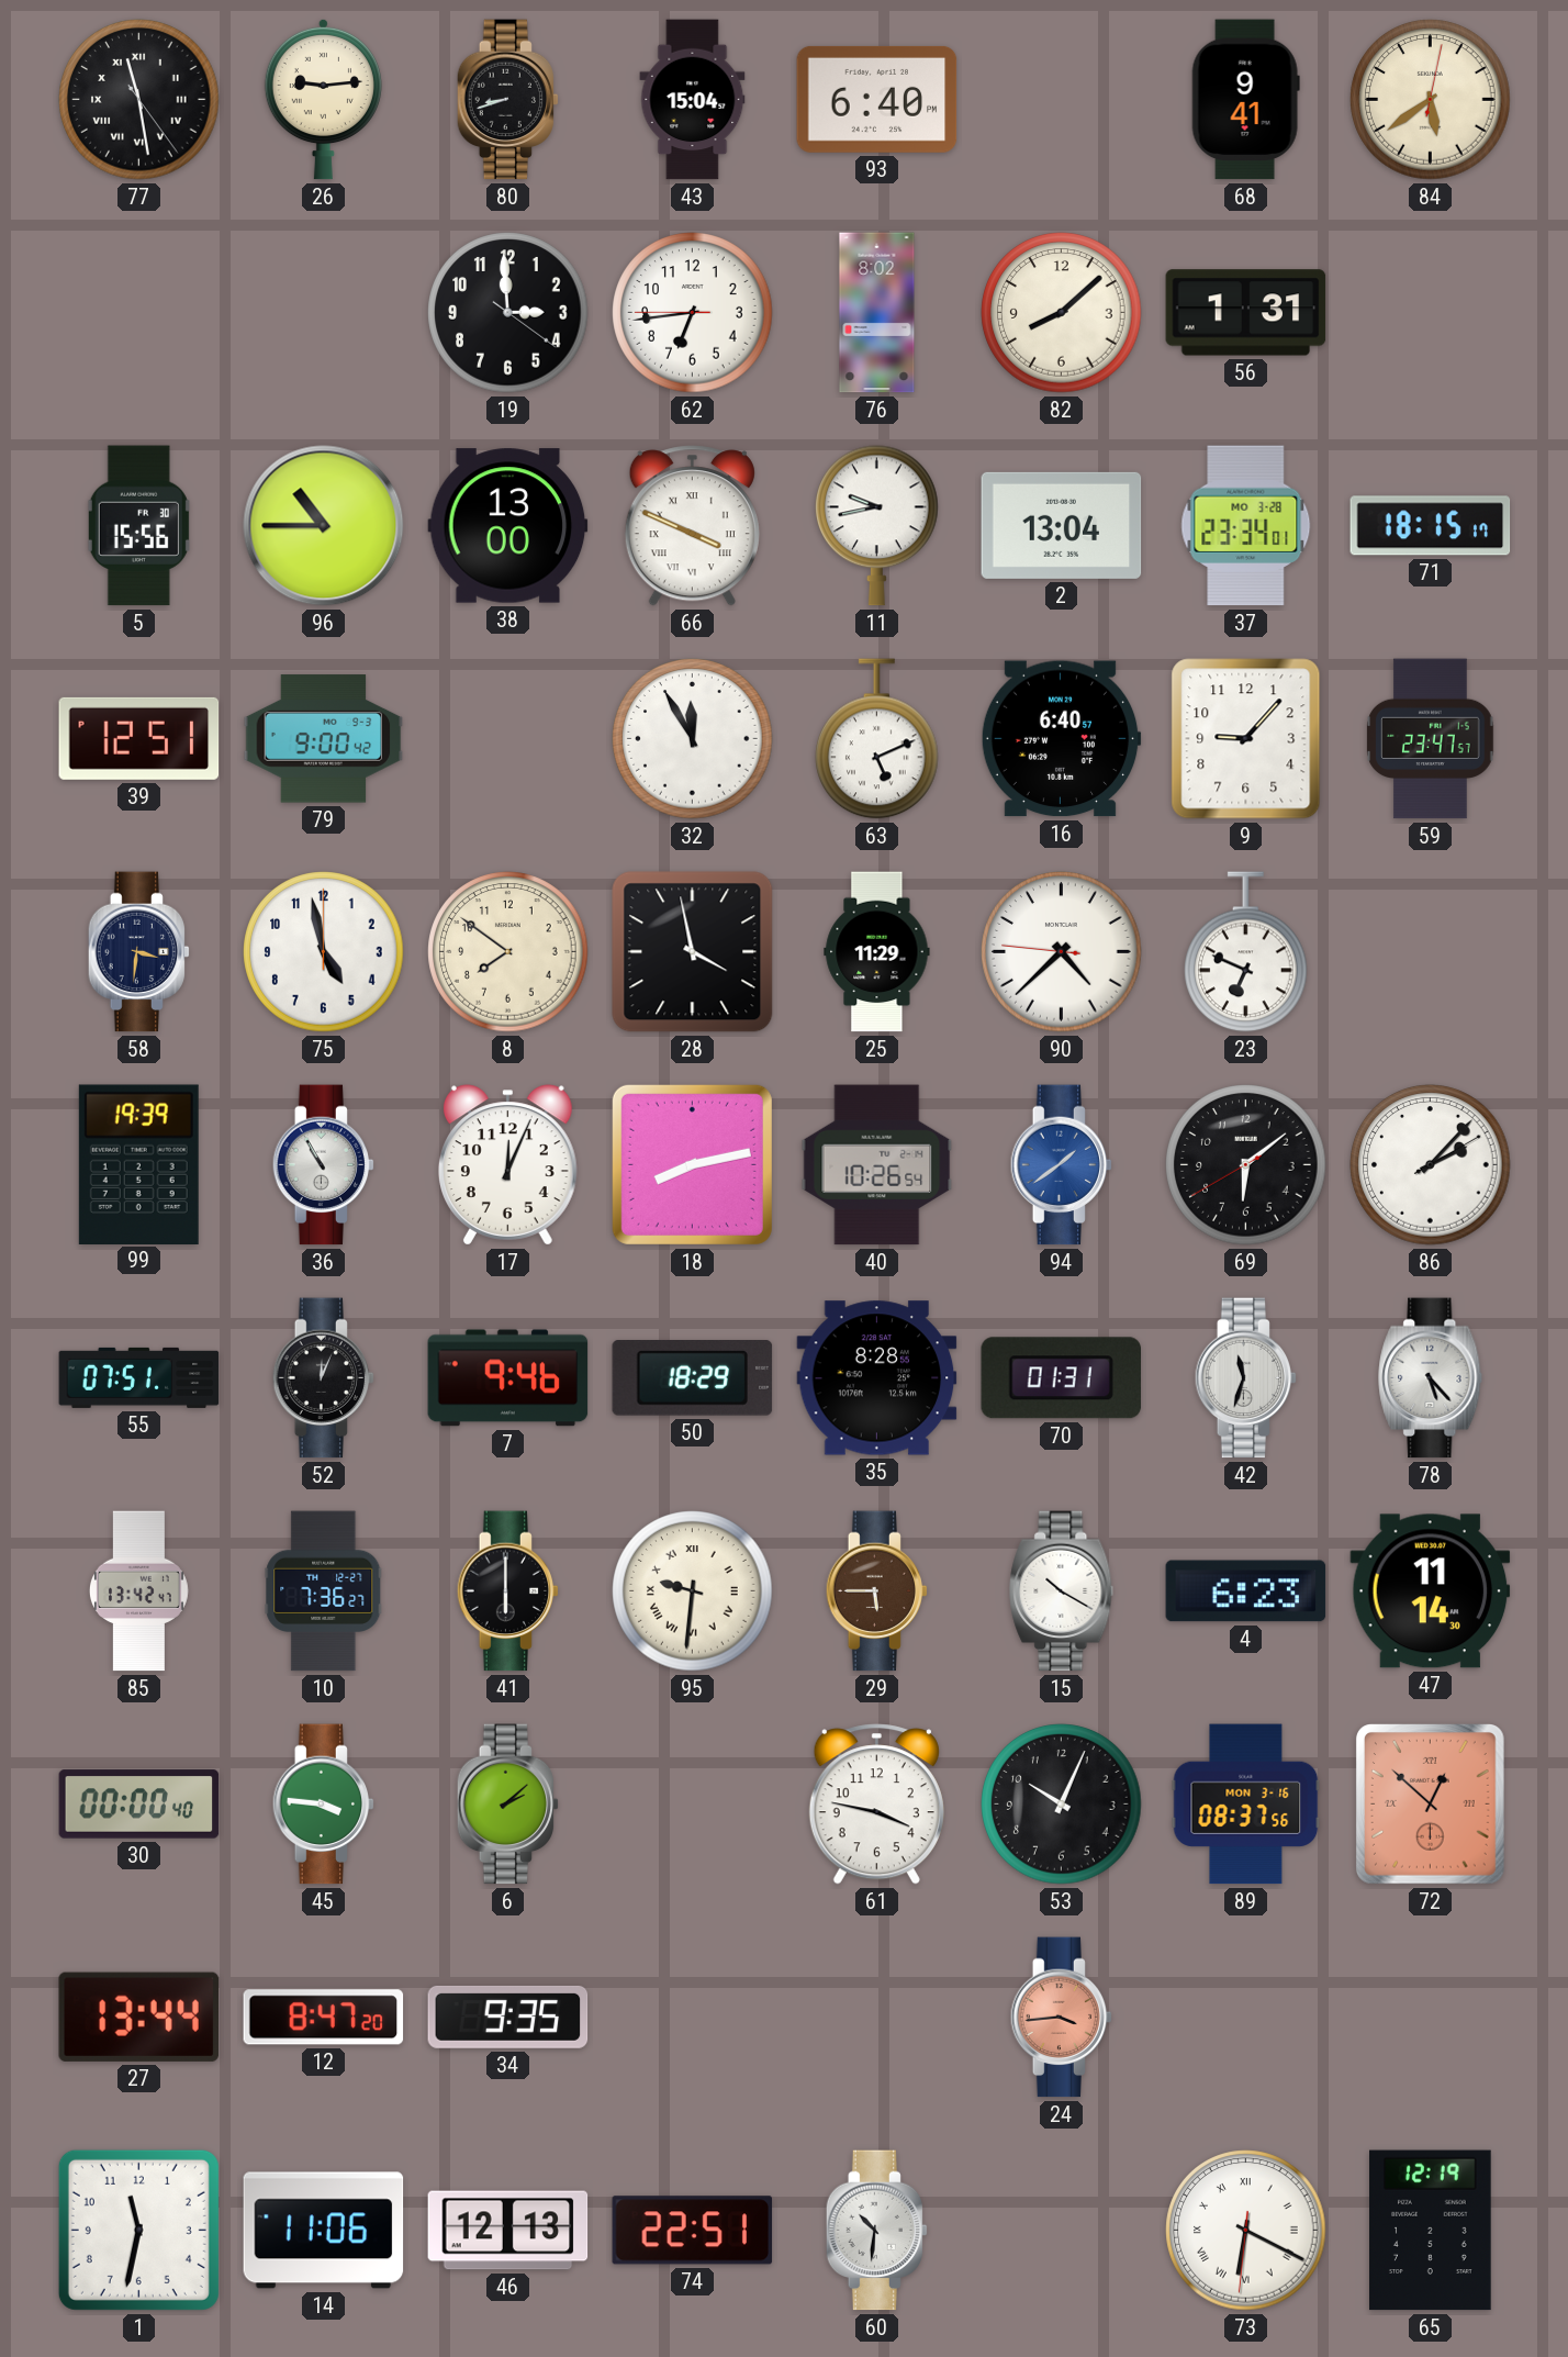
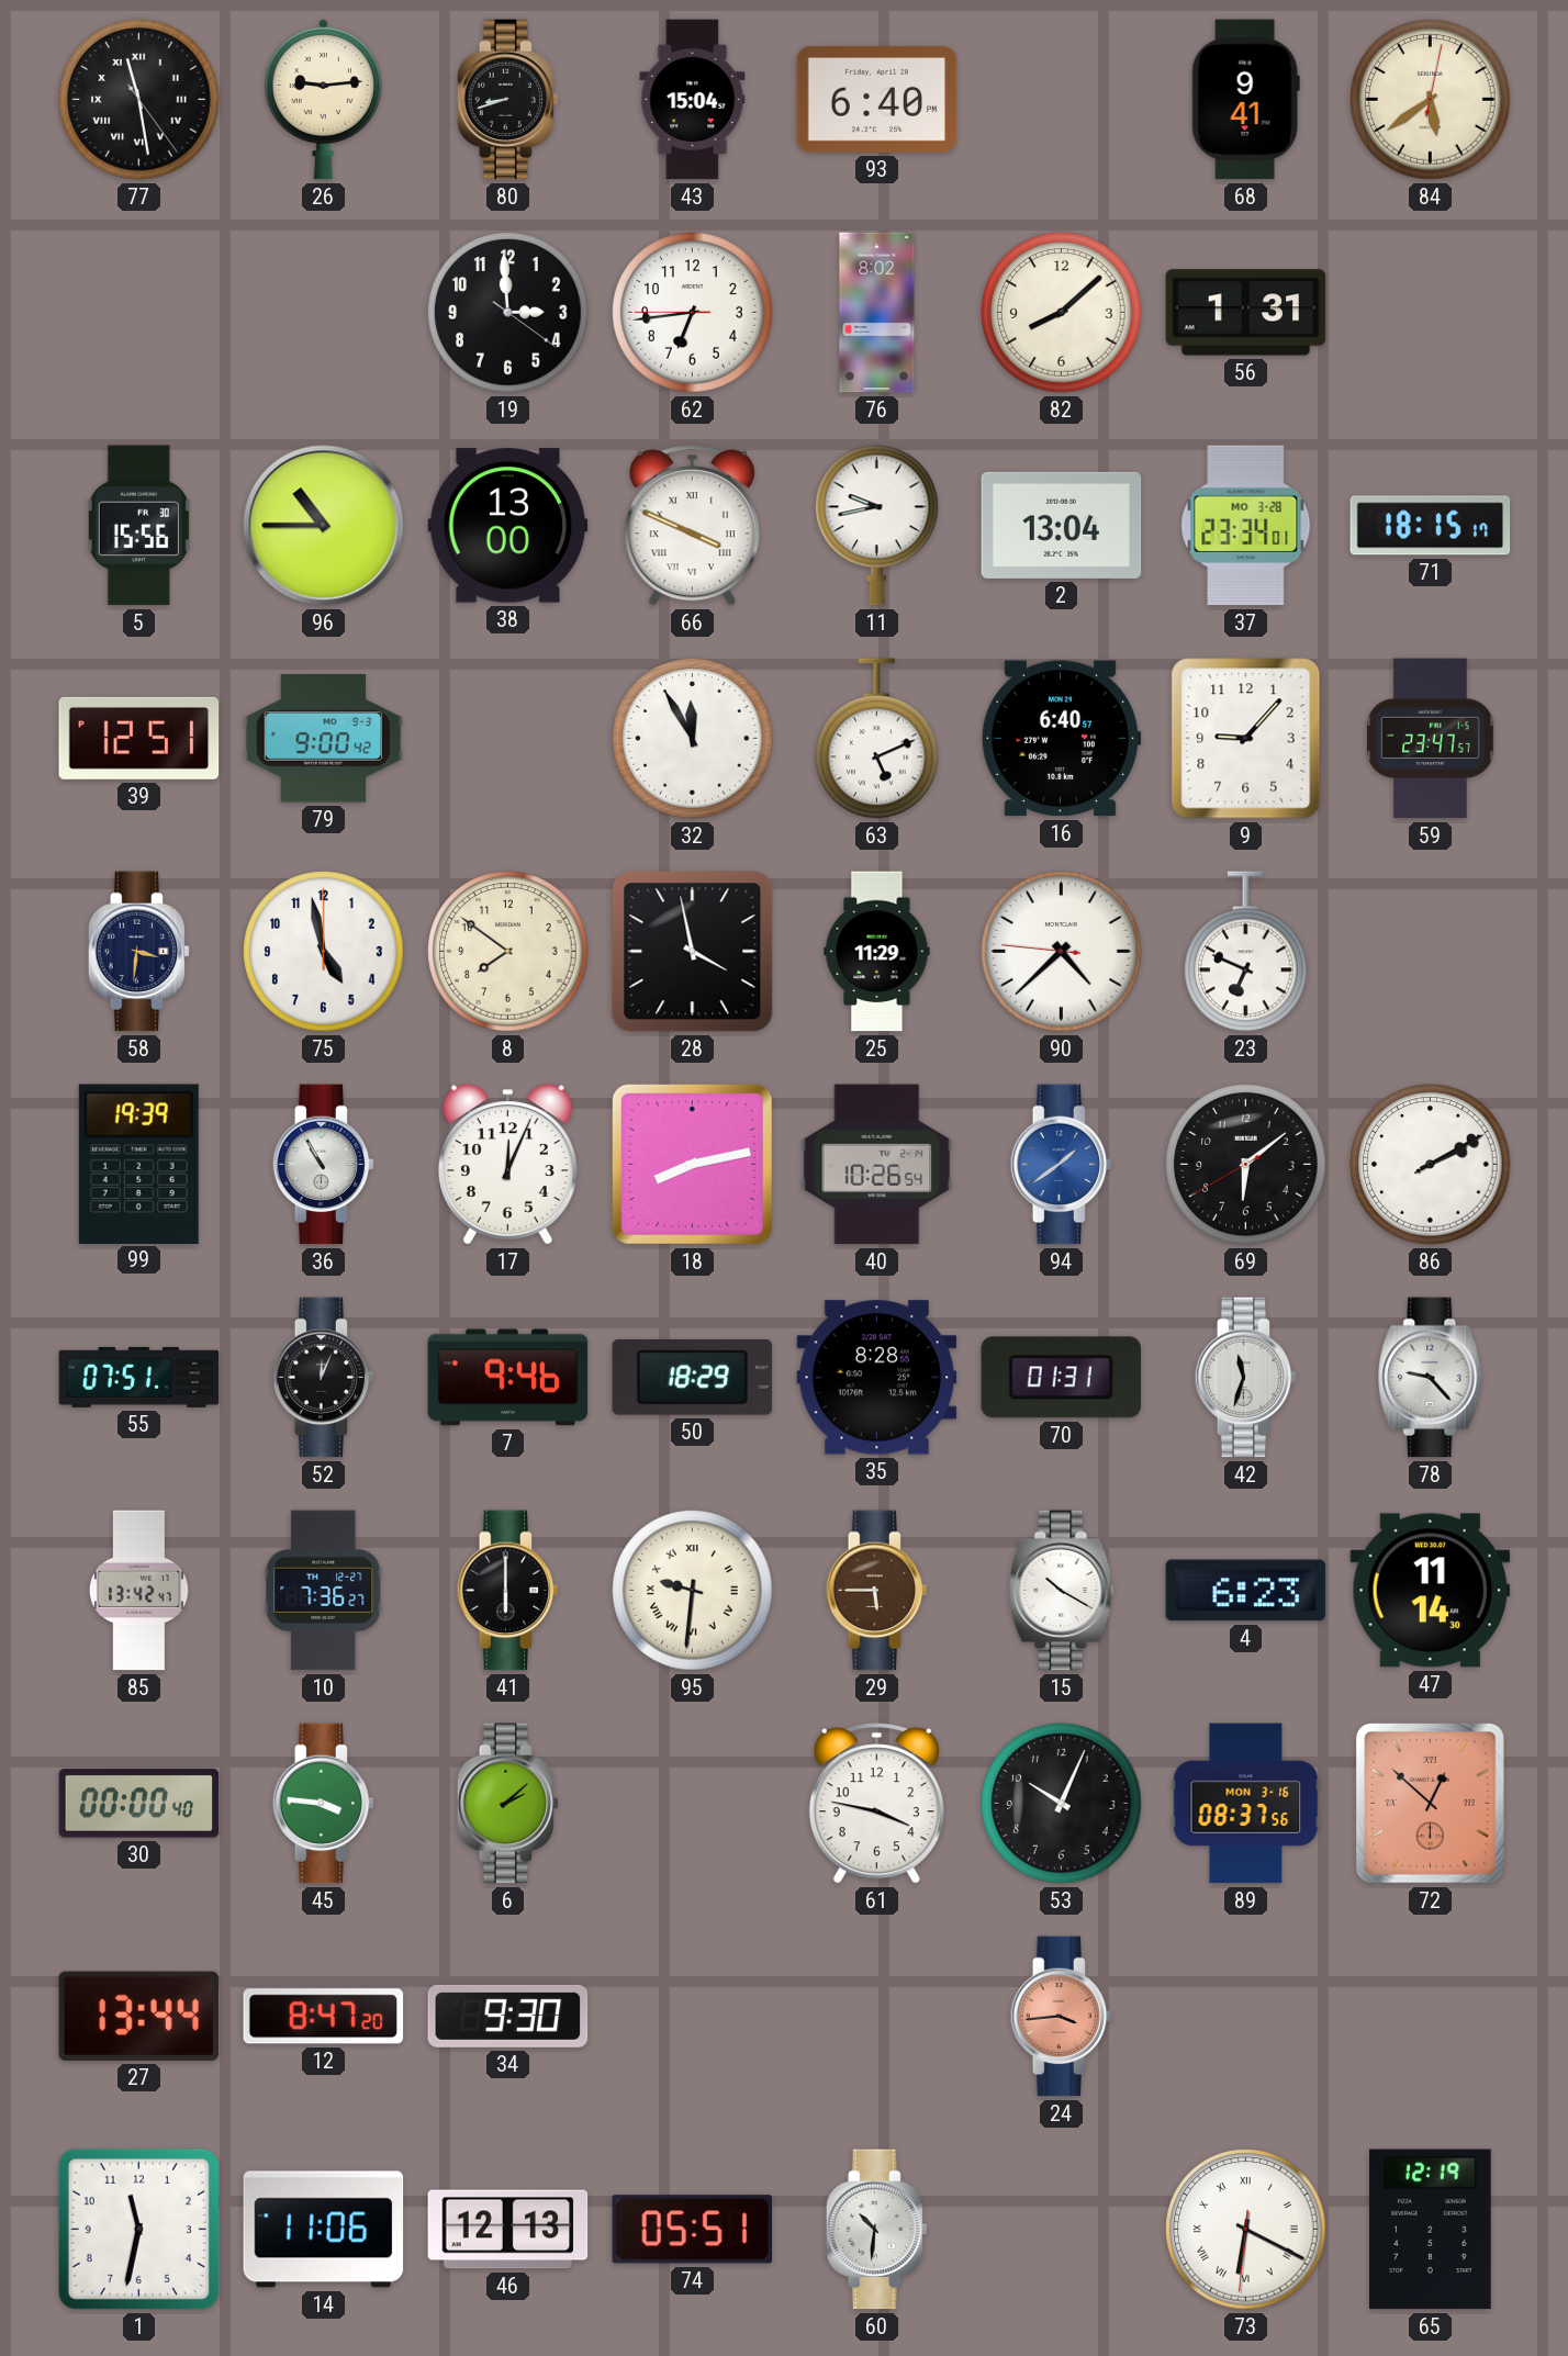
86: 2:07 -> 2:10 (1431, 1165)
78: 5:23 -> 9:23 (1431, 1378)
34: 9:35 -> 9:30 (508, 2016)
74: 22:51 -> 05:51 (693, 2230)
